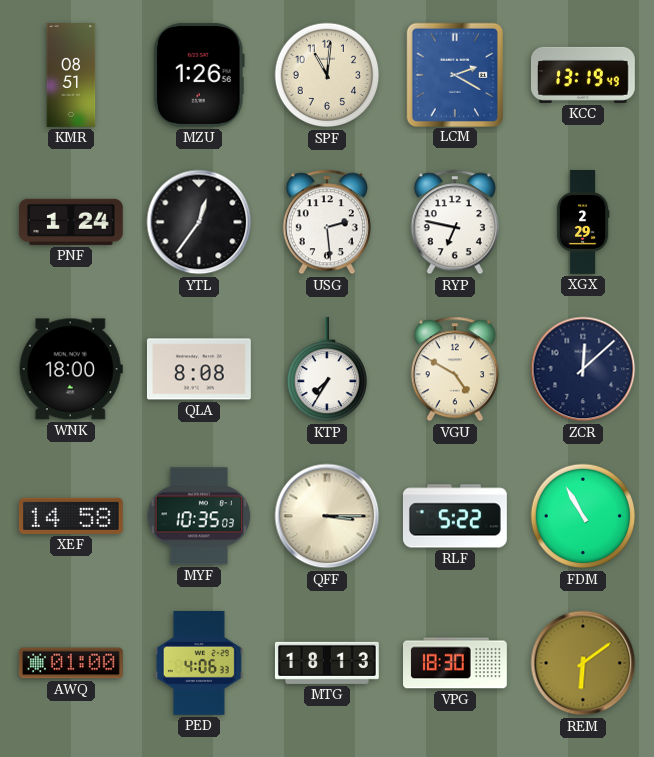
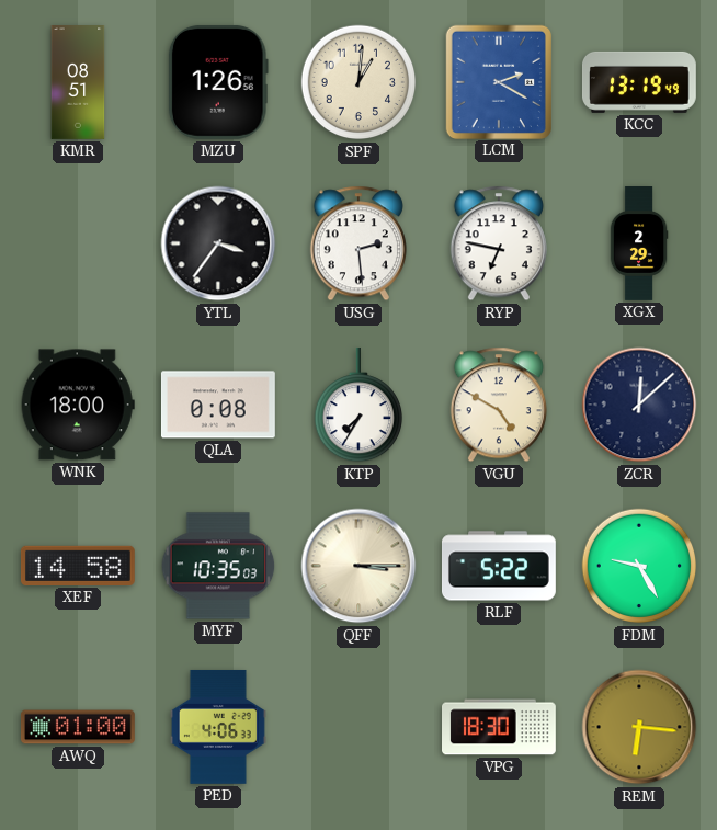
SPF: 11:01 -> 1:01 (358, 82)
PNF: 1:24 -> none (71, 222)
YTL: 12:36 -> 3:36 (218, 243)
QLA: 8:08 -> 0:08 (218, 405)
FDM: 10:55 -> 9:25 (639, 566)
MTG: 18:13 -> none (327, 663)
REM: 6:09 -> 6:16 (639, 727)
